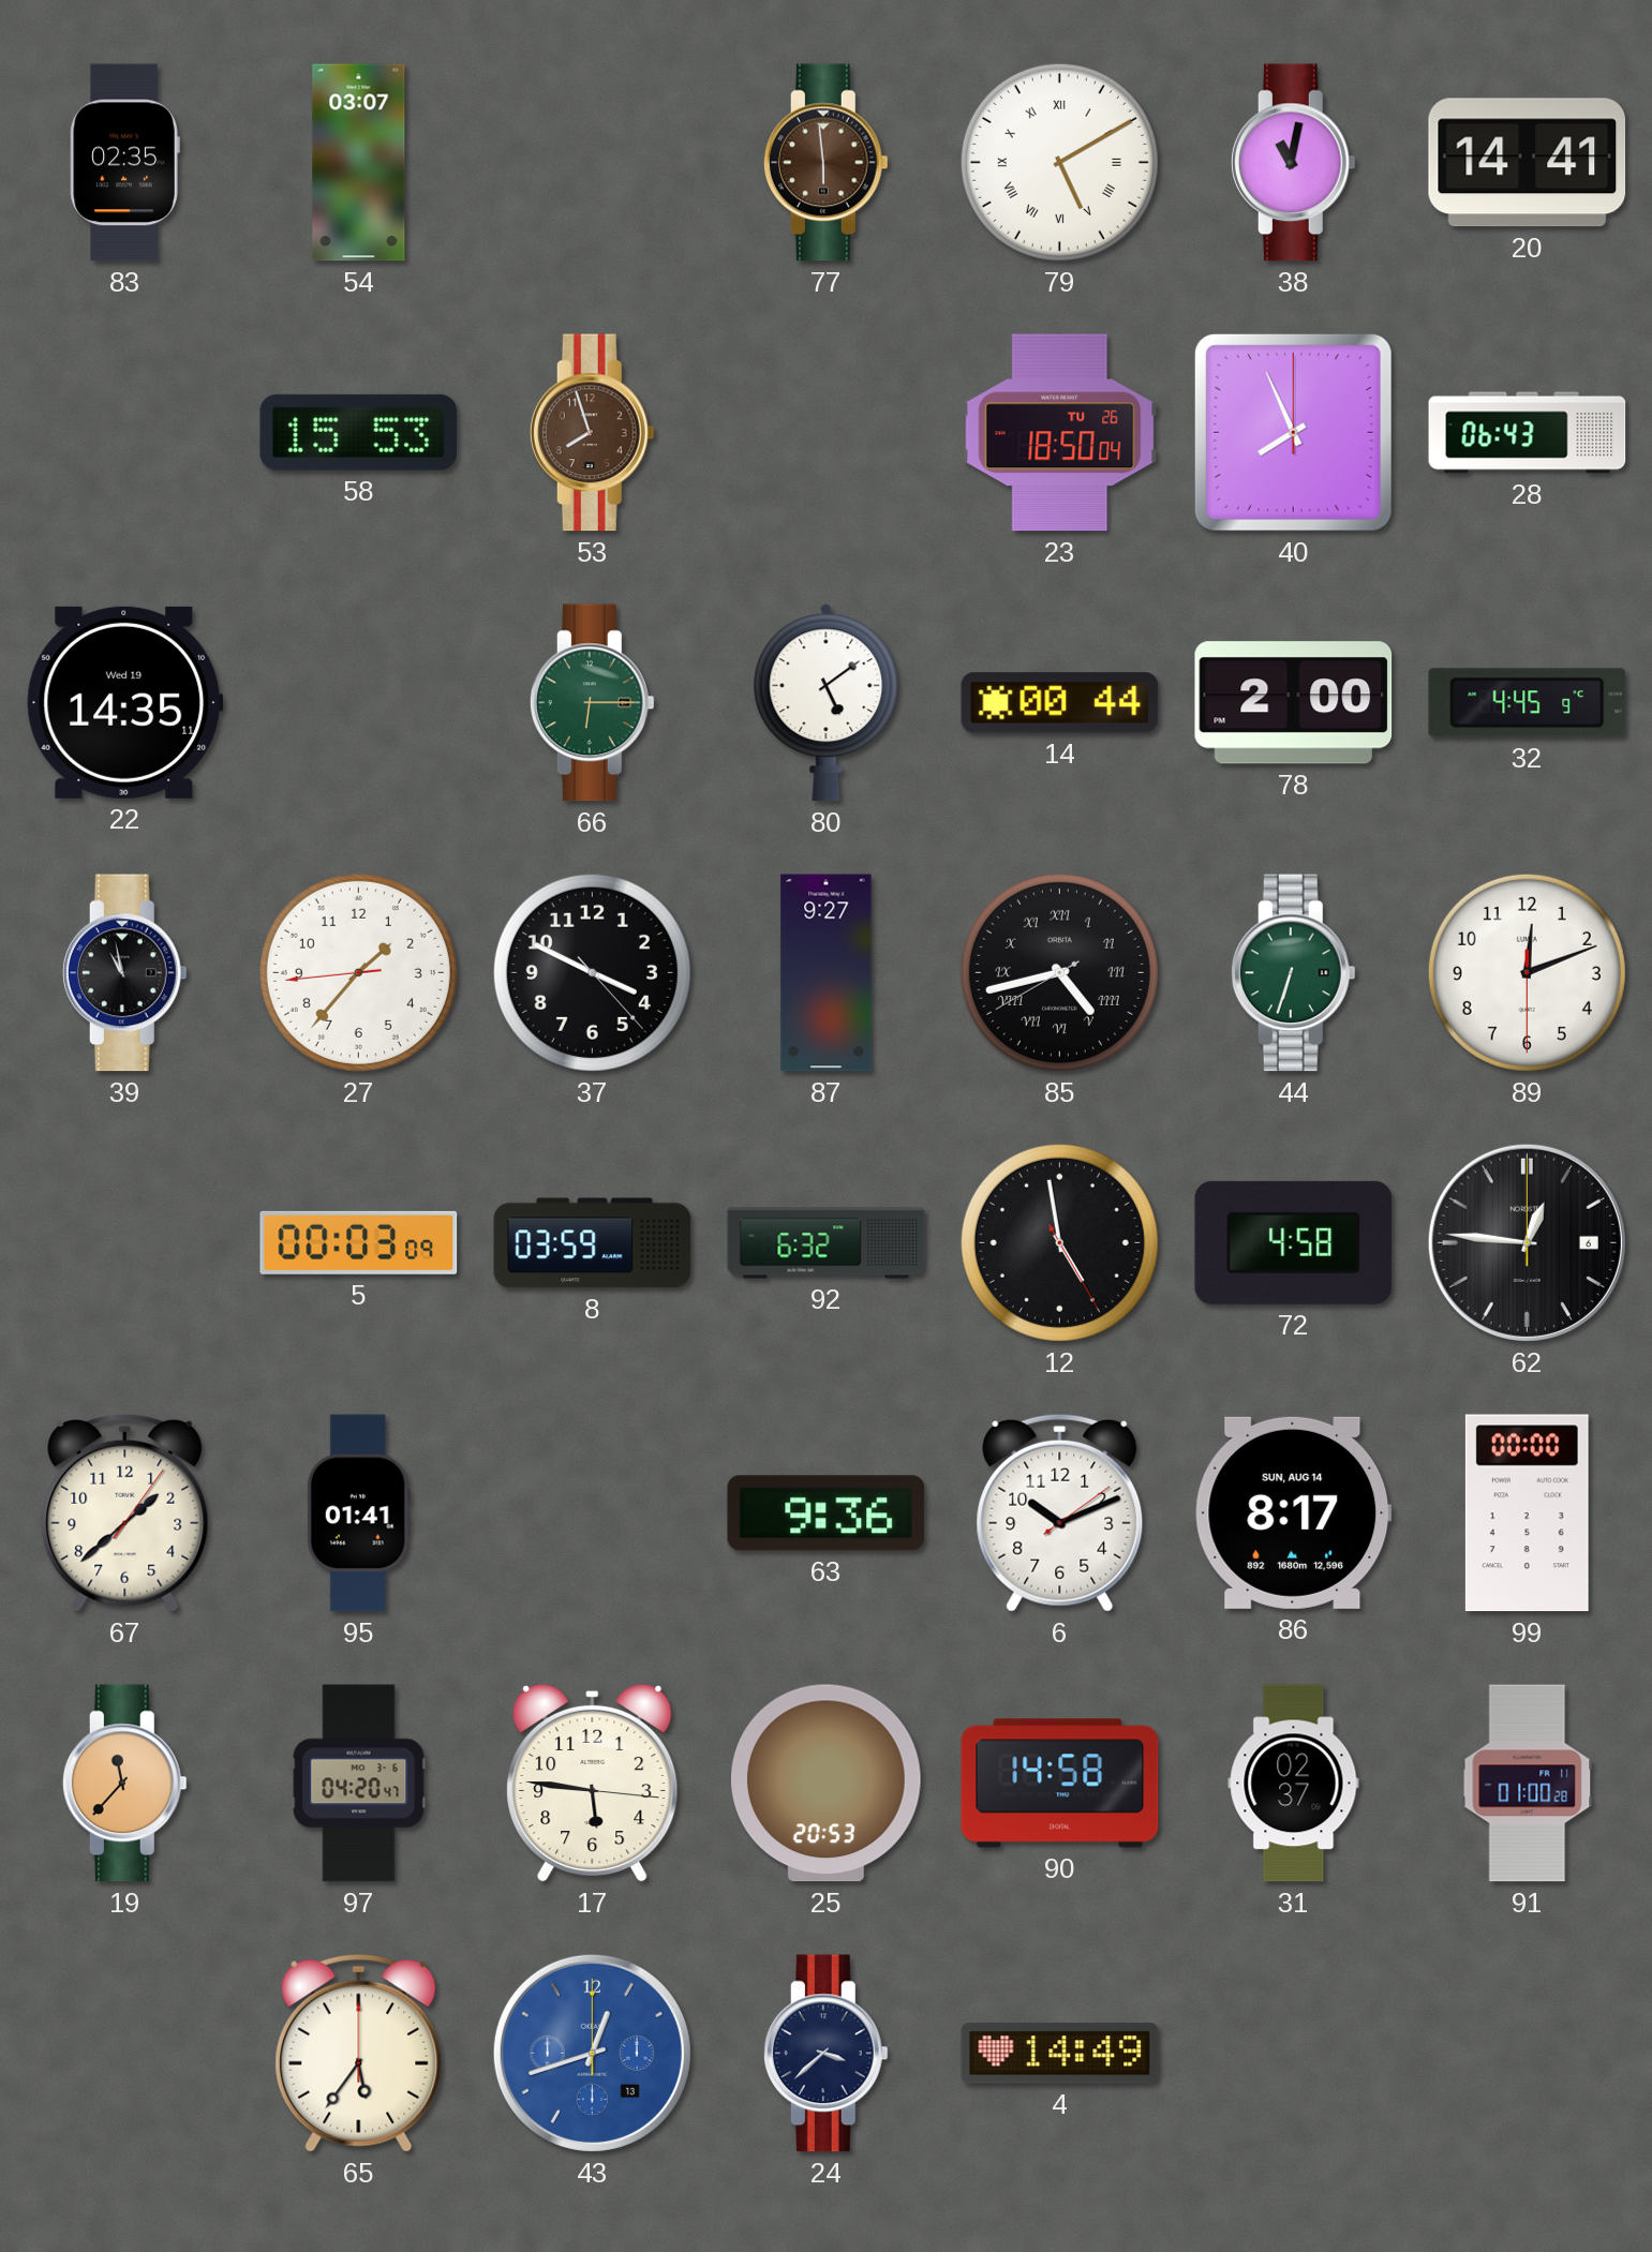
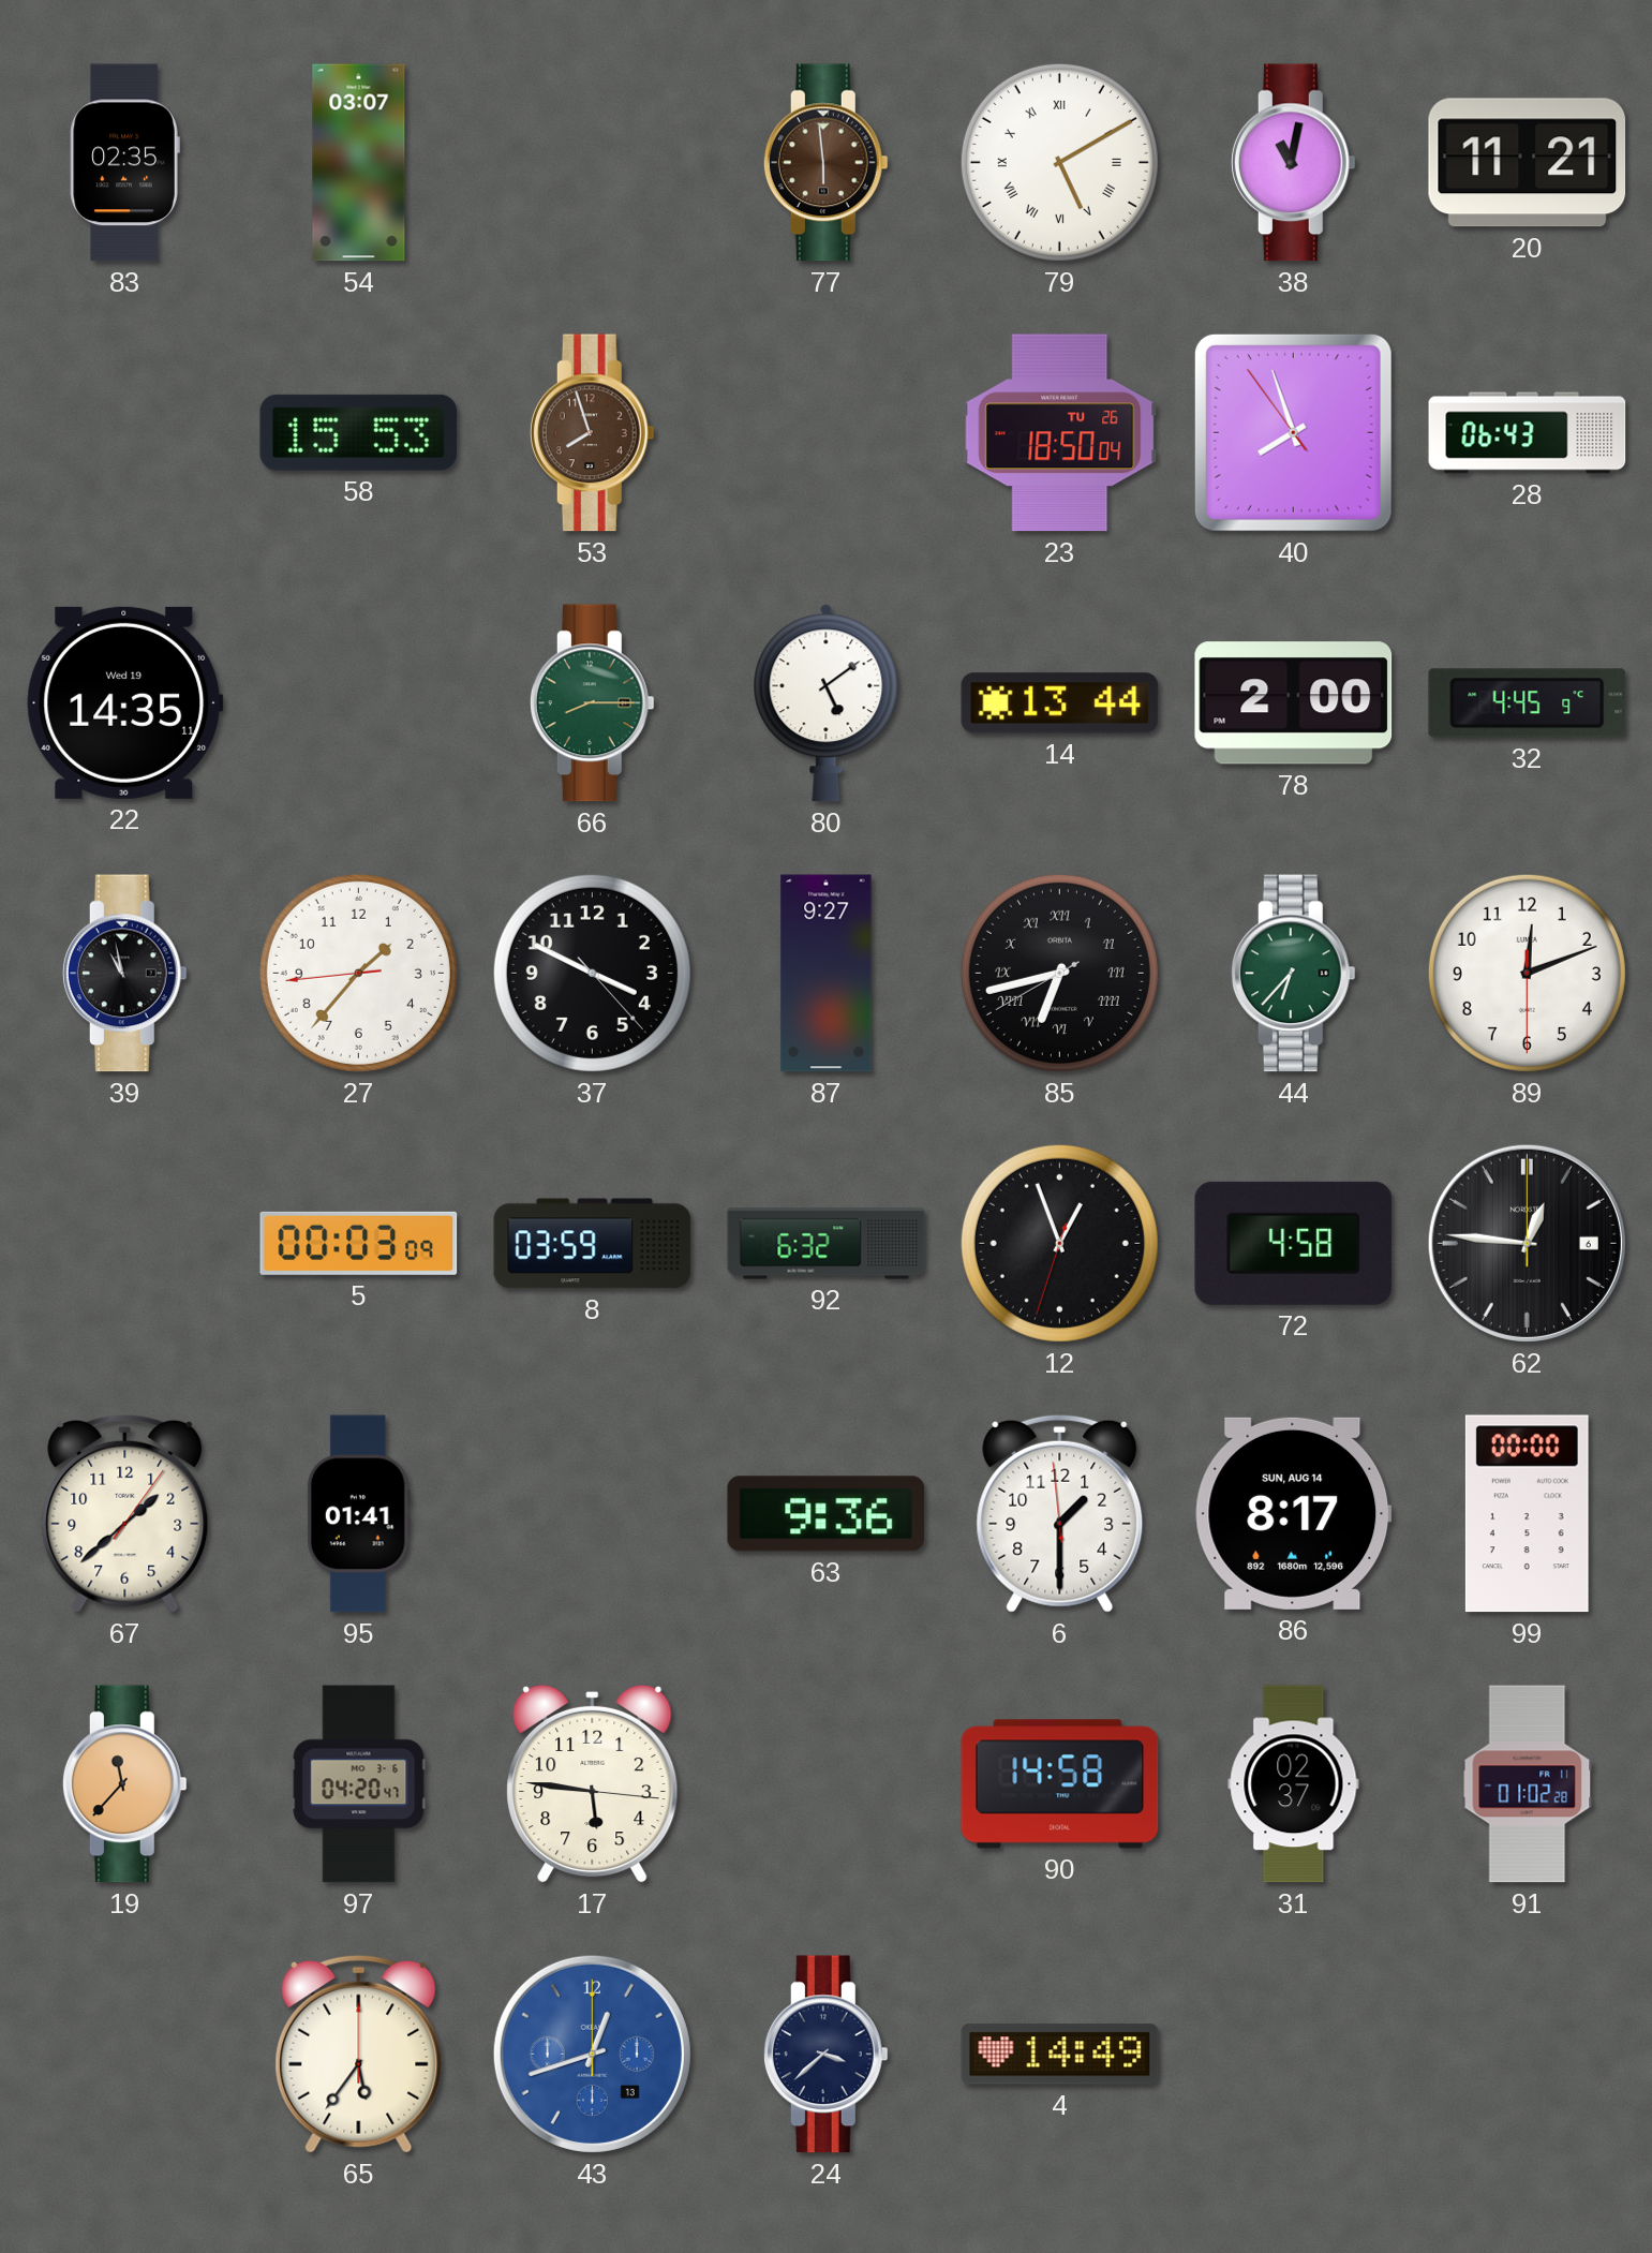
20: 14:41 -> 11:21 (1528, 163)
40: 7:56:00 -> 7:56:54 (1293, 432)
66: 6:15 -> 8:15 (592, 703)
14: 00:44 -> 13:44 (1060, 703)
85: 4:42 -> 6:42 (1059, 973)
44: 6:33 -> 6:37 (1293, 974)
12: 4:58 -> 12:56 (1059, 1243)
6: 10:11 -> 1:29 (1060, 1513)
25: 20:53 -> none (827, 1784)
91: 01:00 -> 01:02 (1528, 1784)
